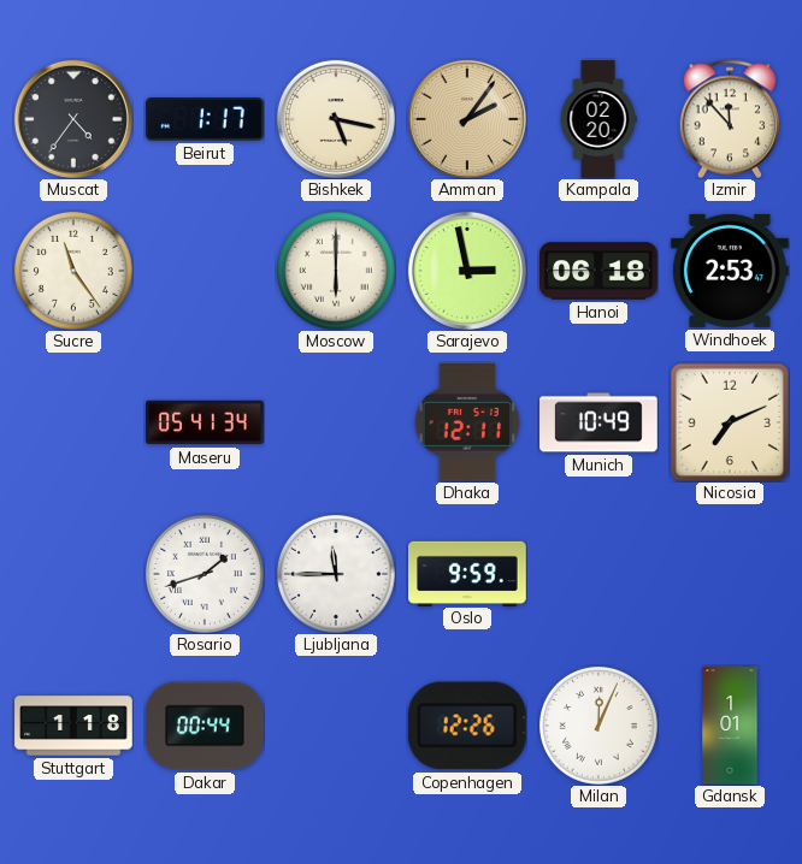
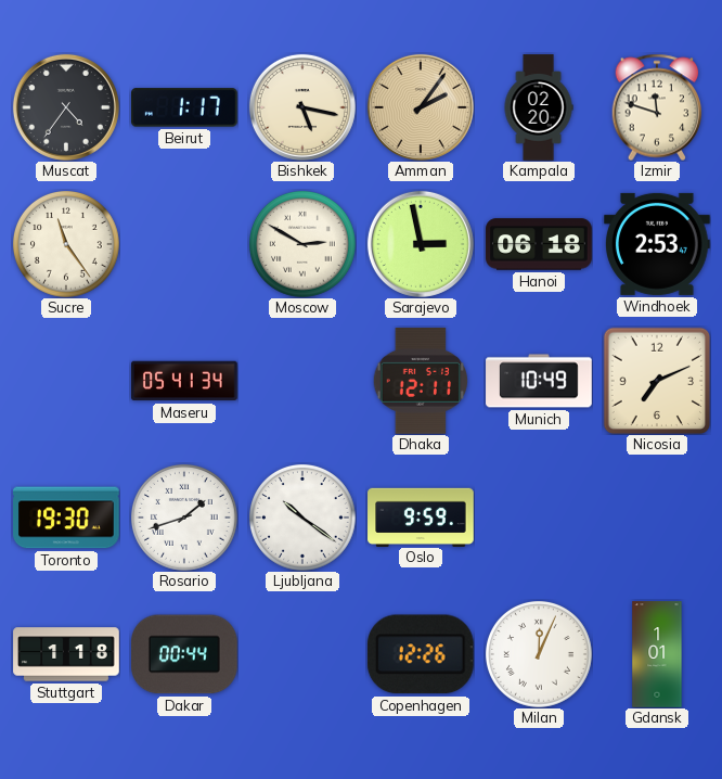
Izmir: 11:53 -> 11:48 (657, 107)
Moscow: 6:00 -> 2:50 (302, 244)
Toronto: none -> 19:30 (67, 518)
Ljubljana: 11:45 -> 10:21 (302, 518)
